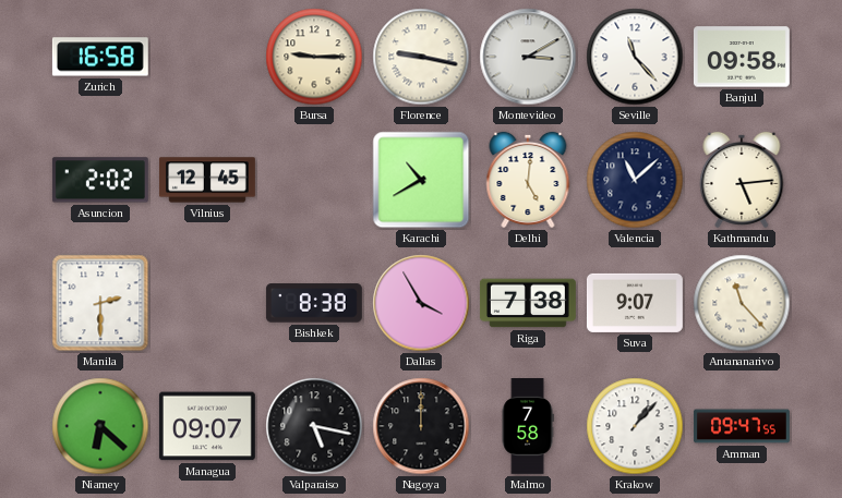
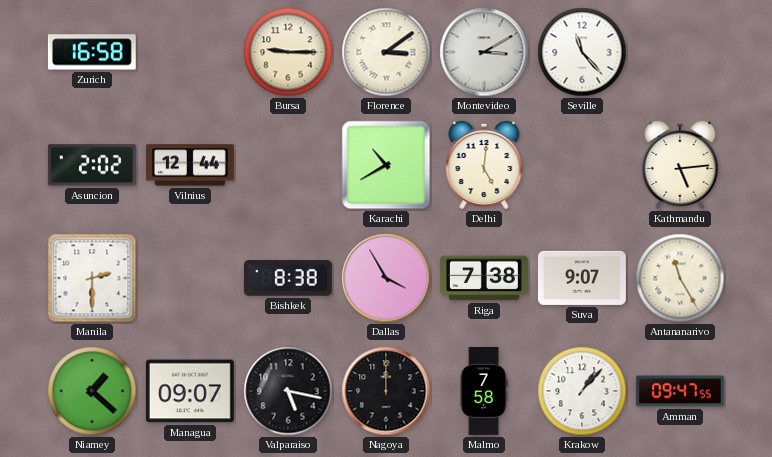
Florence: 9:17 -> 3:09 (386, 52)
Banjul: 09:58 -> none (742, 57)
Vilnius: 12:45 -> 12:44 (190, 165)
Valencia: 11:08 -> none (635, 180)
Antananarivo: 11:23 -> 11:25 (680, 278)
Niamey: 6:22 -> 1:22 (92, 391)
